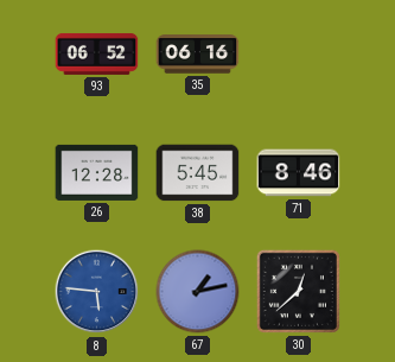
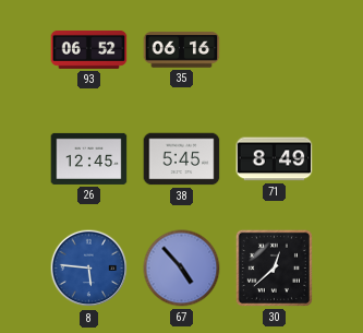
26: 12:28 -> 12:45 (89, 158)
71: 8:46 -> 8:49 (275, 159)
67: 1:13 -> 4:53 (182, 269)
